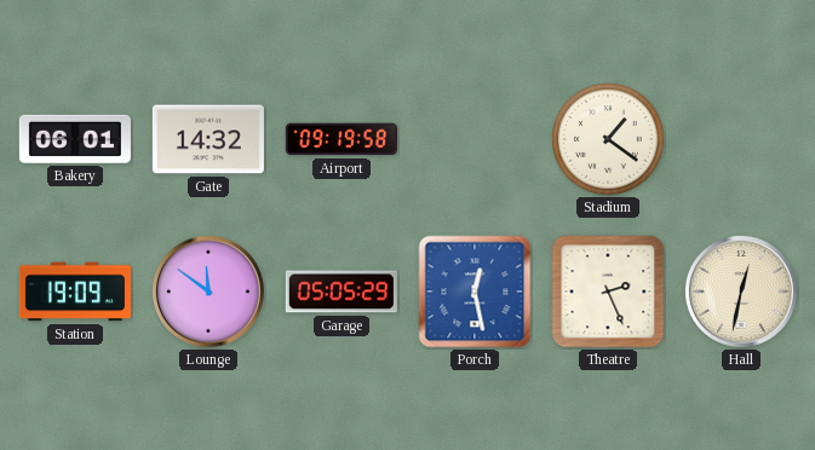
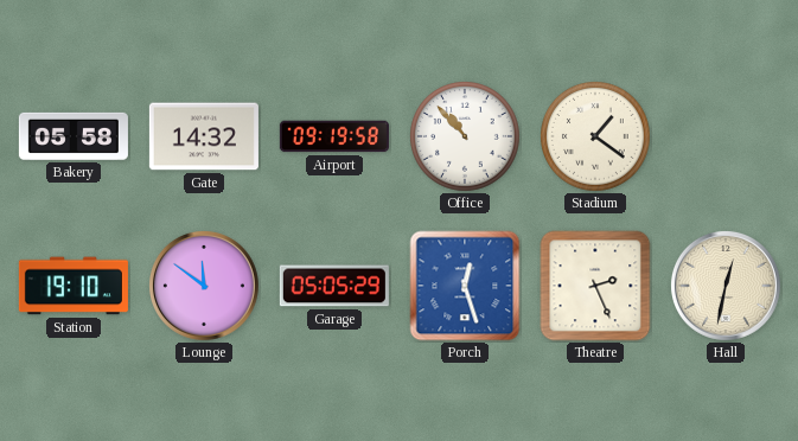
Bakery: 06:01 -> 05:58 (74, 136)
Office: none -> 10:53 (466, 138)
Station: 19:09 -> 19:10 (74, 286)
Porch: 12:28 -> 12:27 (465, 286)
